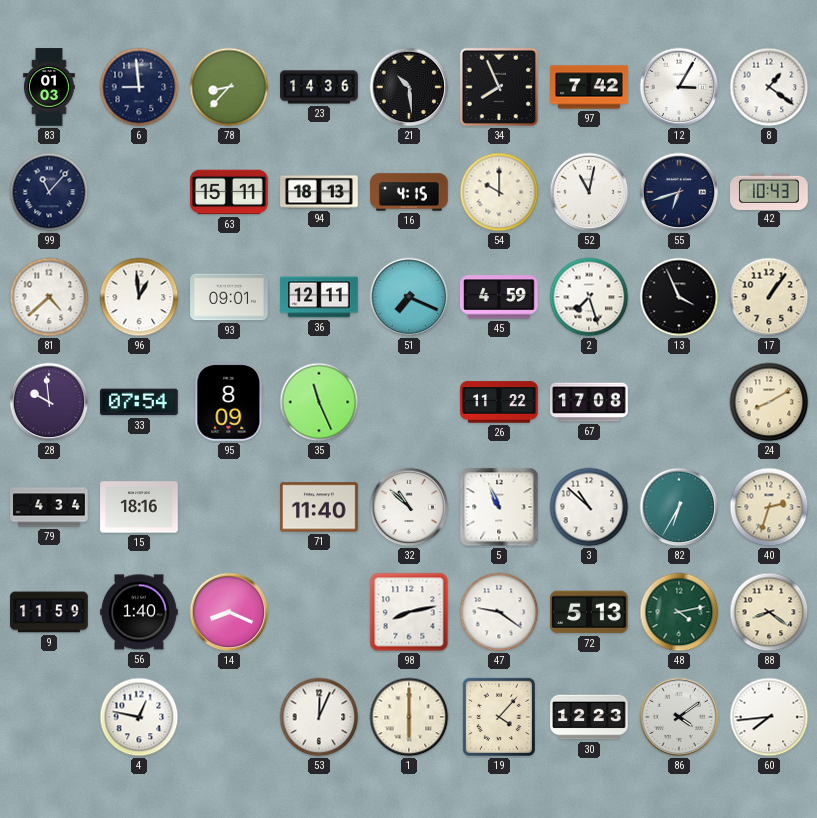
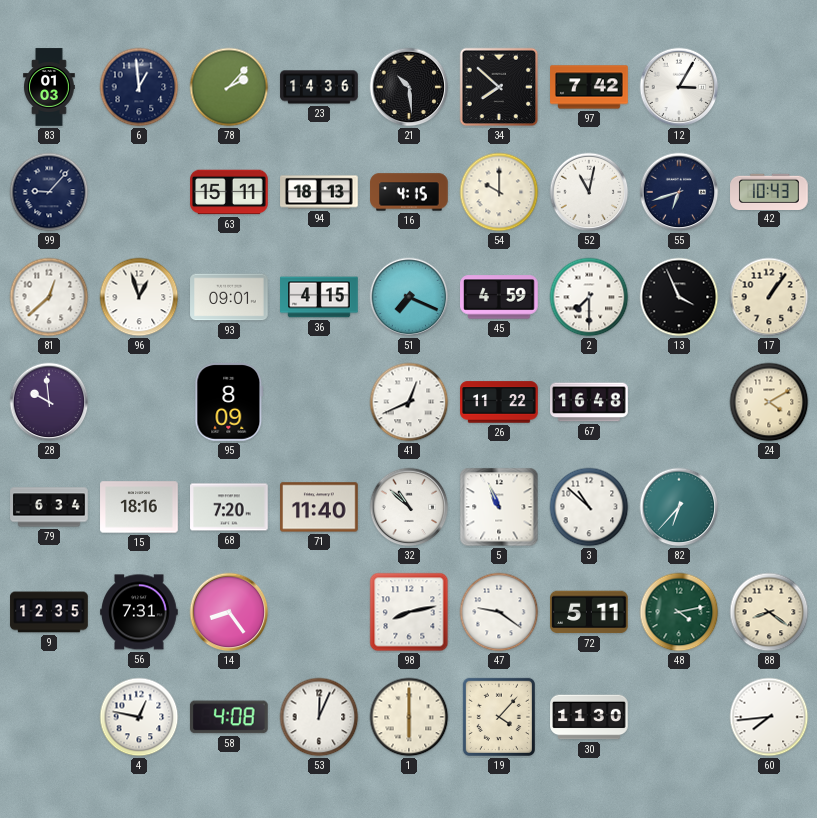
6: 8:59 -> 12:59 (139, 87)
78: 8:37 -> 2:07 (229, 87)
34: 7:56 -> 7:52 (499, 87)
8: 1:21 -> none (769, 87)
99: 11:07 -> 9:07 (49, 192)
81: 4:38 -> 12:38 (49, 297)
96: 12:59 -> 12:57 (139, 297)
36: 12:11 -> 4:15 (319, 297)
2: 7:27 -> 7:30 (589, 297)
33: 07:54 -> none (139, 402)
35: 11:26 -> none (319, 402)
41: none -> 12:41 (409, 402)
67: 17:08 -> 16:48 (589, 402)
24: 8:10 -> 4:10 (769, 402)
79: 4:34 -> 6:34 (49, 507)
68: none -> 7:20 (229, 507)
82: 6:35 -> 6:37 (679, 507)
40: 2:33 -> none (769, 507)
9: 11:59 -> 12:35 (49, 612)
56: 1:40 -> 7:31 (139, 612)
14: 8:19 -> 8:24 (229, 612)
72: 5:13 -> 5:11 (590, 612)
58: none -> 4:08 (229, 717)
30: 12:23 -> 11:30 (589, 717)
86: 4:09 -> none (679, 717)
